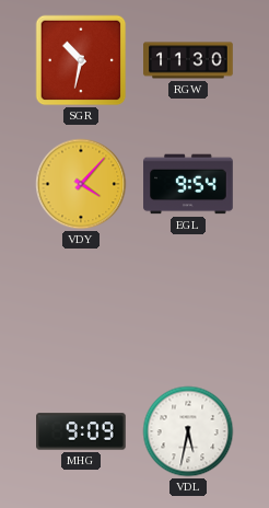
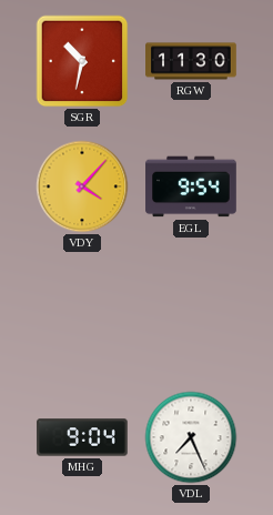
MHG: 9:09 -> 9:04 (82, 437)
VDL: 5:32 -> 7:26 (191, 437)
